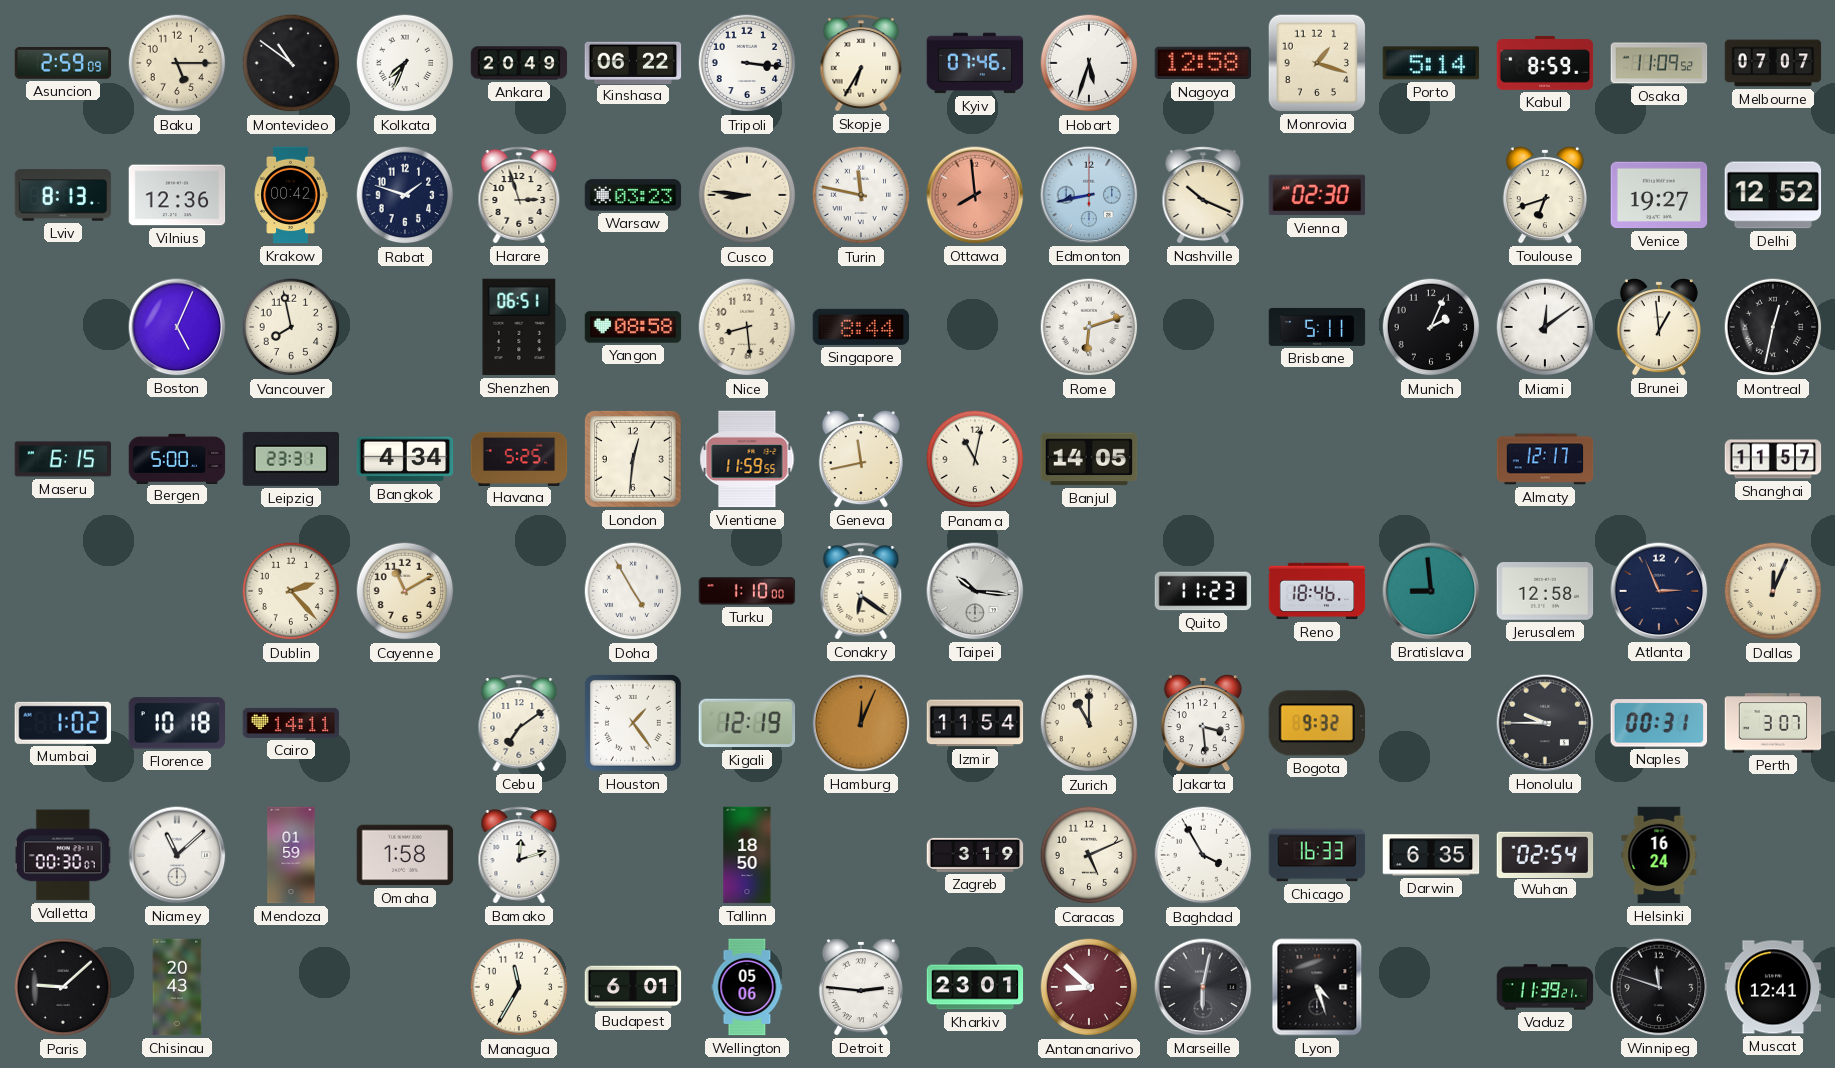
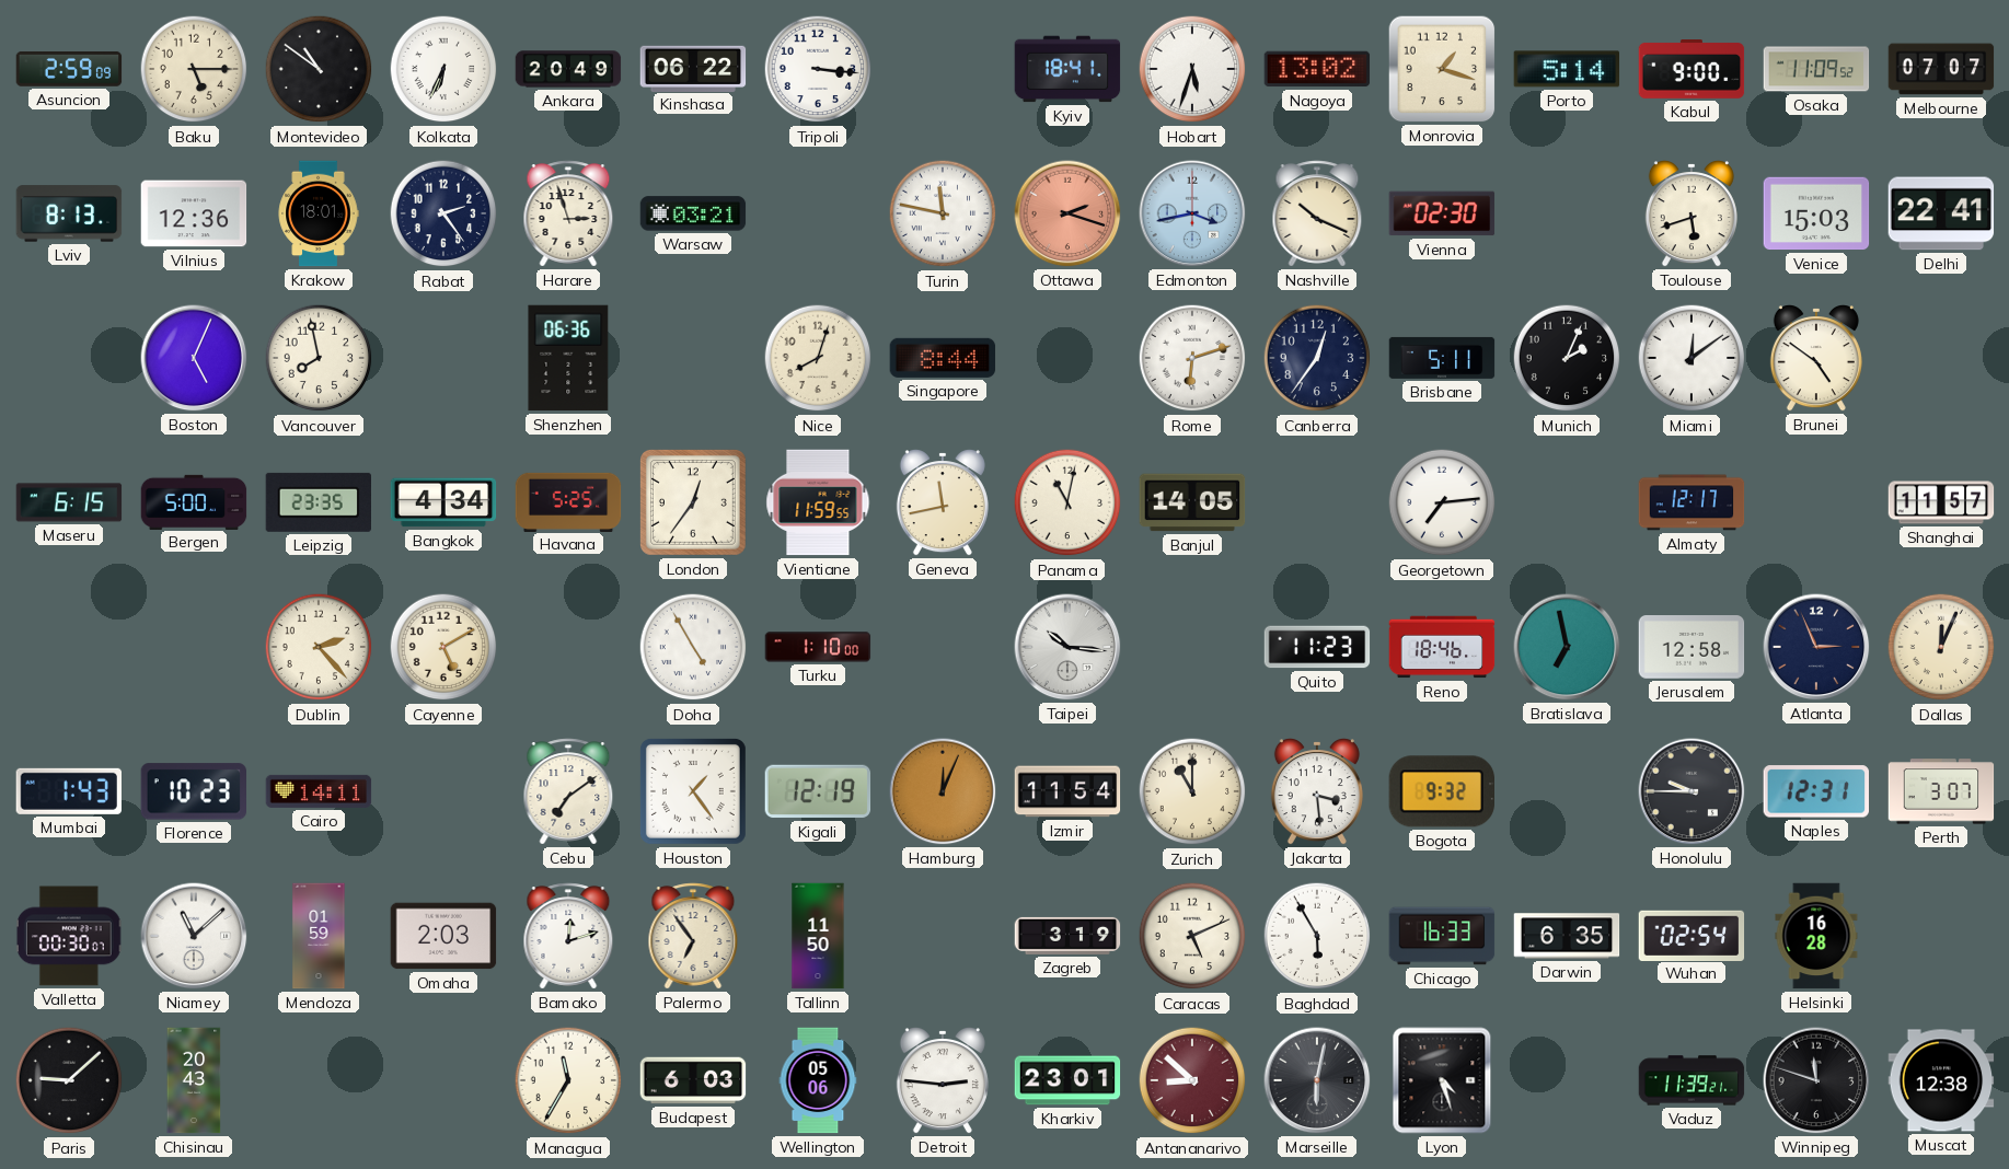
Kolkata: 7:34 -> 6:34 (443, 69)
Skopje: 6:35 -> none (861, 63)
Kyiv: 07:46 -> 18:41 (1067, 69)
Nagoya: 12:58 -> 13:02 (1317, 69)
Kabul: 8:59 -> 9:00 (1692, 70)
Krakow: 00:42 -> 18:01 (319, 213)
Rabat: 1:48 -> 2:24 (443, 213)
Warsaw: 03:23 -> 03:21 (693, 213)
Cusco: 8:46 -> none (747, 195)
Ottawa: 7:59 -> 2:18 (1067, 213)
Edmonton: 8:43 -> 3:43 (1192, 213)
Toulouse: 6:42 -> 5:42 (1692, 215)
Venice: 19:27 -> 15:03 (1816, 213)
Delhi: 12:52 -> 22:41 (1941, 213)
Shenzhen: 06:51 -> 06:36 (568, 358)
Yangon: 08:58 -> none (633, 327)
Nice: 8:29 -> 8:03 (818, 358)
Canberra: none -> 12:36 (1317, 358)
Brunei: 12:59 -> 4:51 (1816, 359)
Montreal: 12:32 -> none (1773, 327)
Leipzig: 23:31 -> 23:35 (317, 502)
London: 12:31 -> 12:36 (693, 502)
Georgetown: none -> 7:14 (1442, 502)
Cayenne: 11:10 -> 5:10 (443, 647)
Conakry: 6:21 -> none (861, 591)
Bratislava: 8:59 -> 6:58 (1567, 647)
Mumbai: 1:02 -> 1:43 (68, 791)
Florence: 10:18 -> 10:23 (194, 791)
Naples: 00:31 -> 12:31 (1815, 791)
Omaha: 1:58 -> 2:03 (443, 936)
Palermo: none -> 6:54 (693, 936)
Tallinn: 18:50 -> 11:50 (818, 936)
Baghdad: 3:55 -> 5:55 (1317, 936)
Helsinki: 16:24 -> 16:28 (1816, 936)
Budapest: 6:01 -> 6:03 (693, 1080)
Muscat: 12:41 -> 12:38 (1941, 1080)
